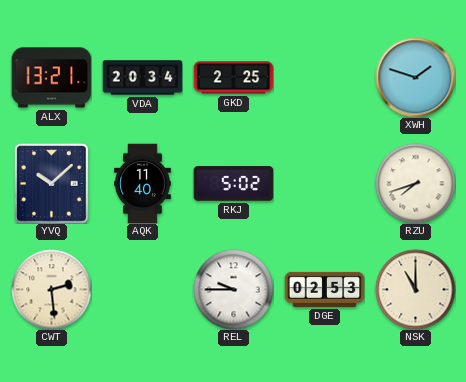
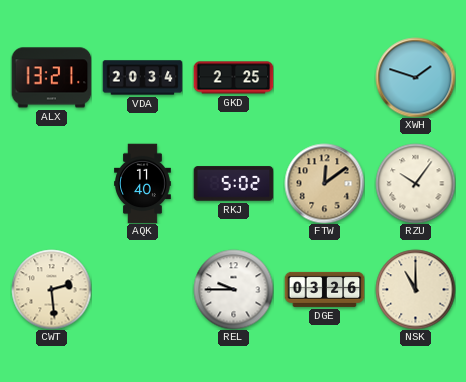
YVQ: 10:08 -> none (52, 183)
FTW: none -> 12:09 (324, 183)
RZU: 7:42 -> 10:06 (415, 183)
DGE: 02:53 -> 03:26 (324, 289)
